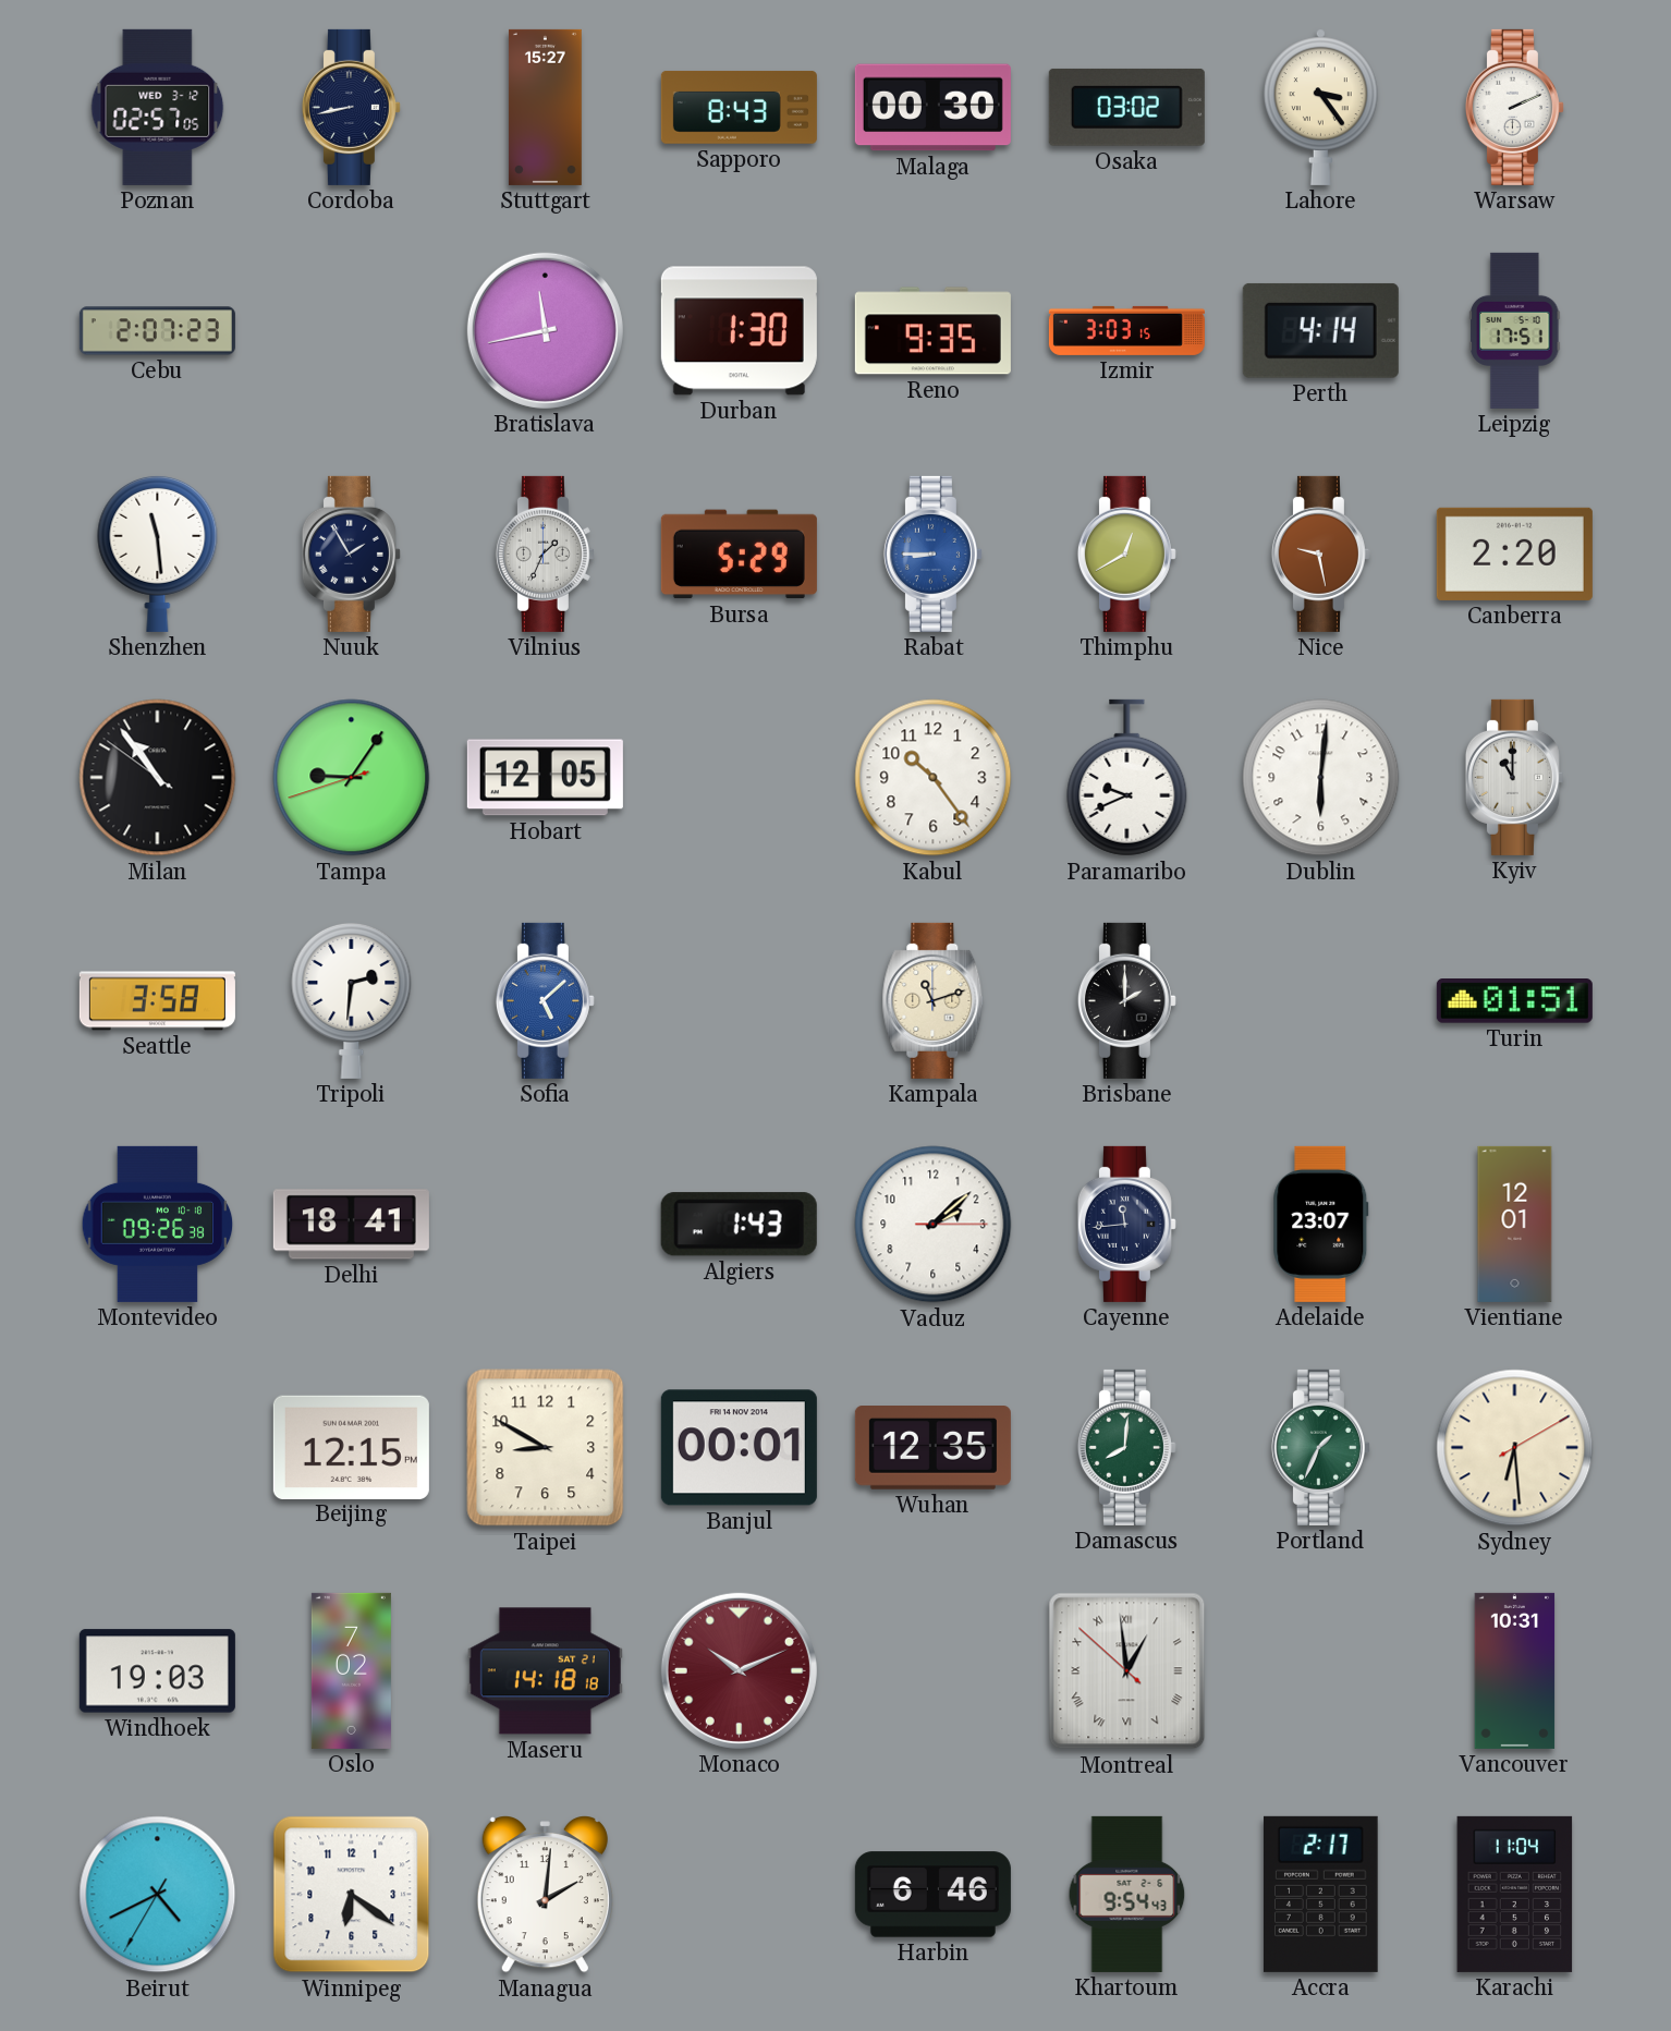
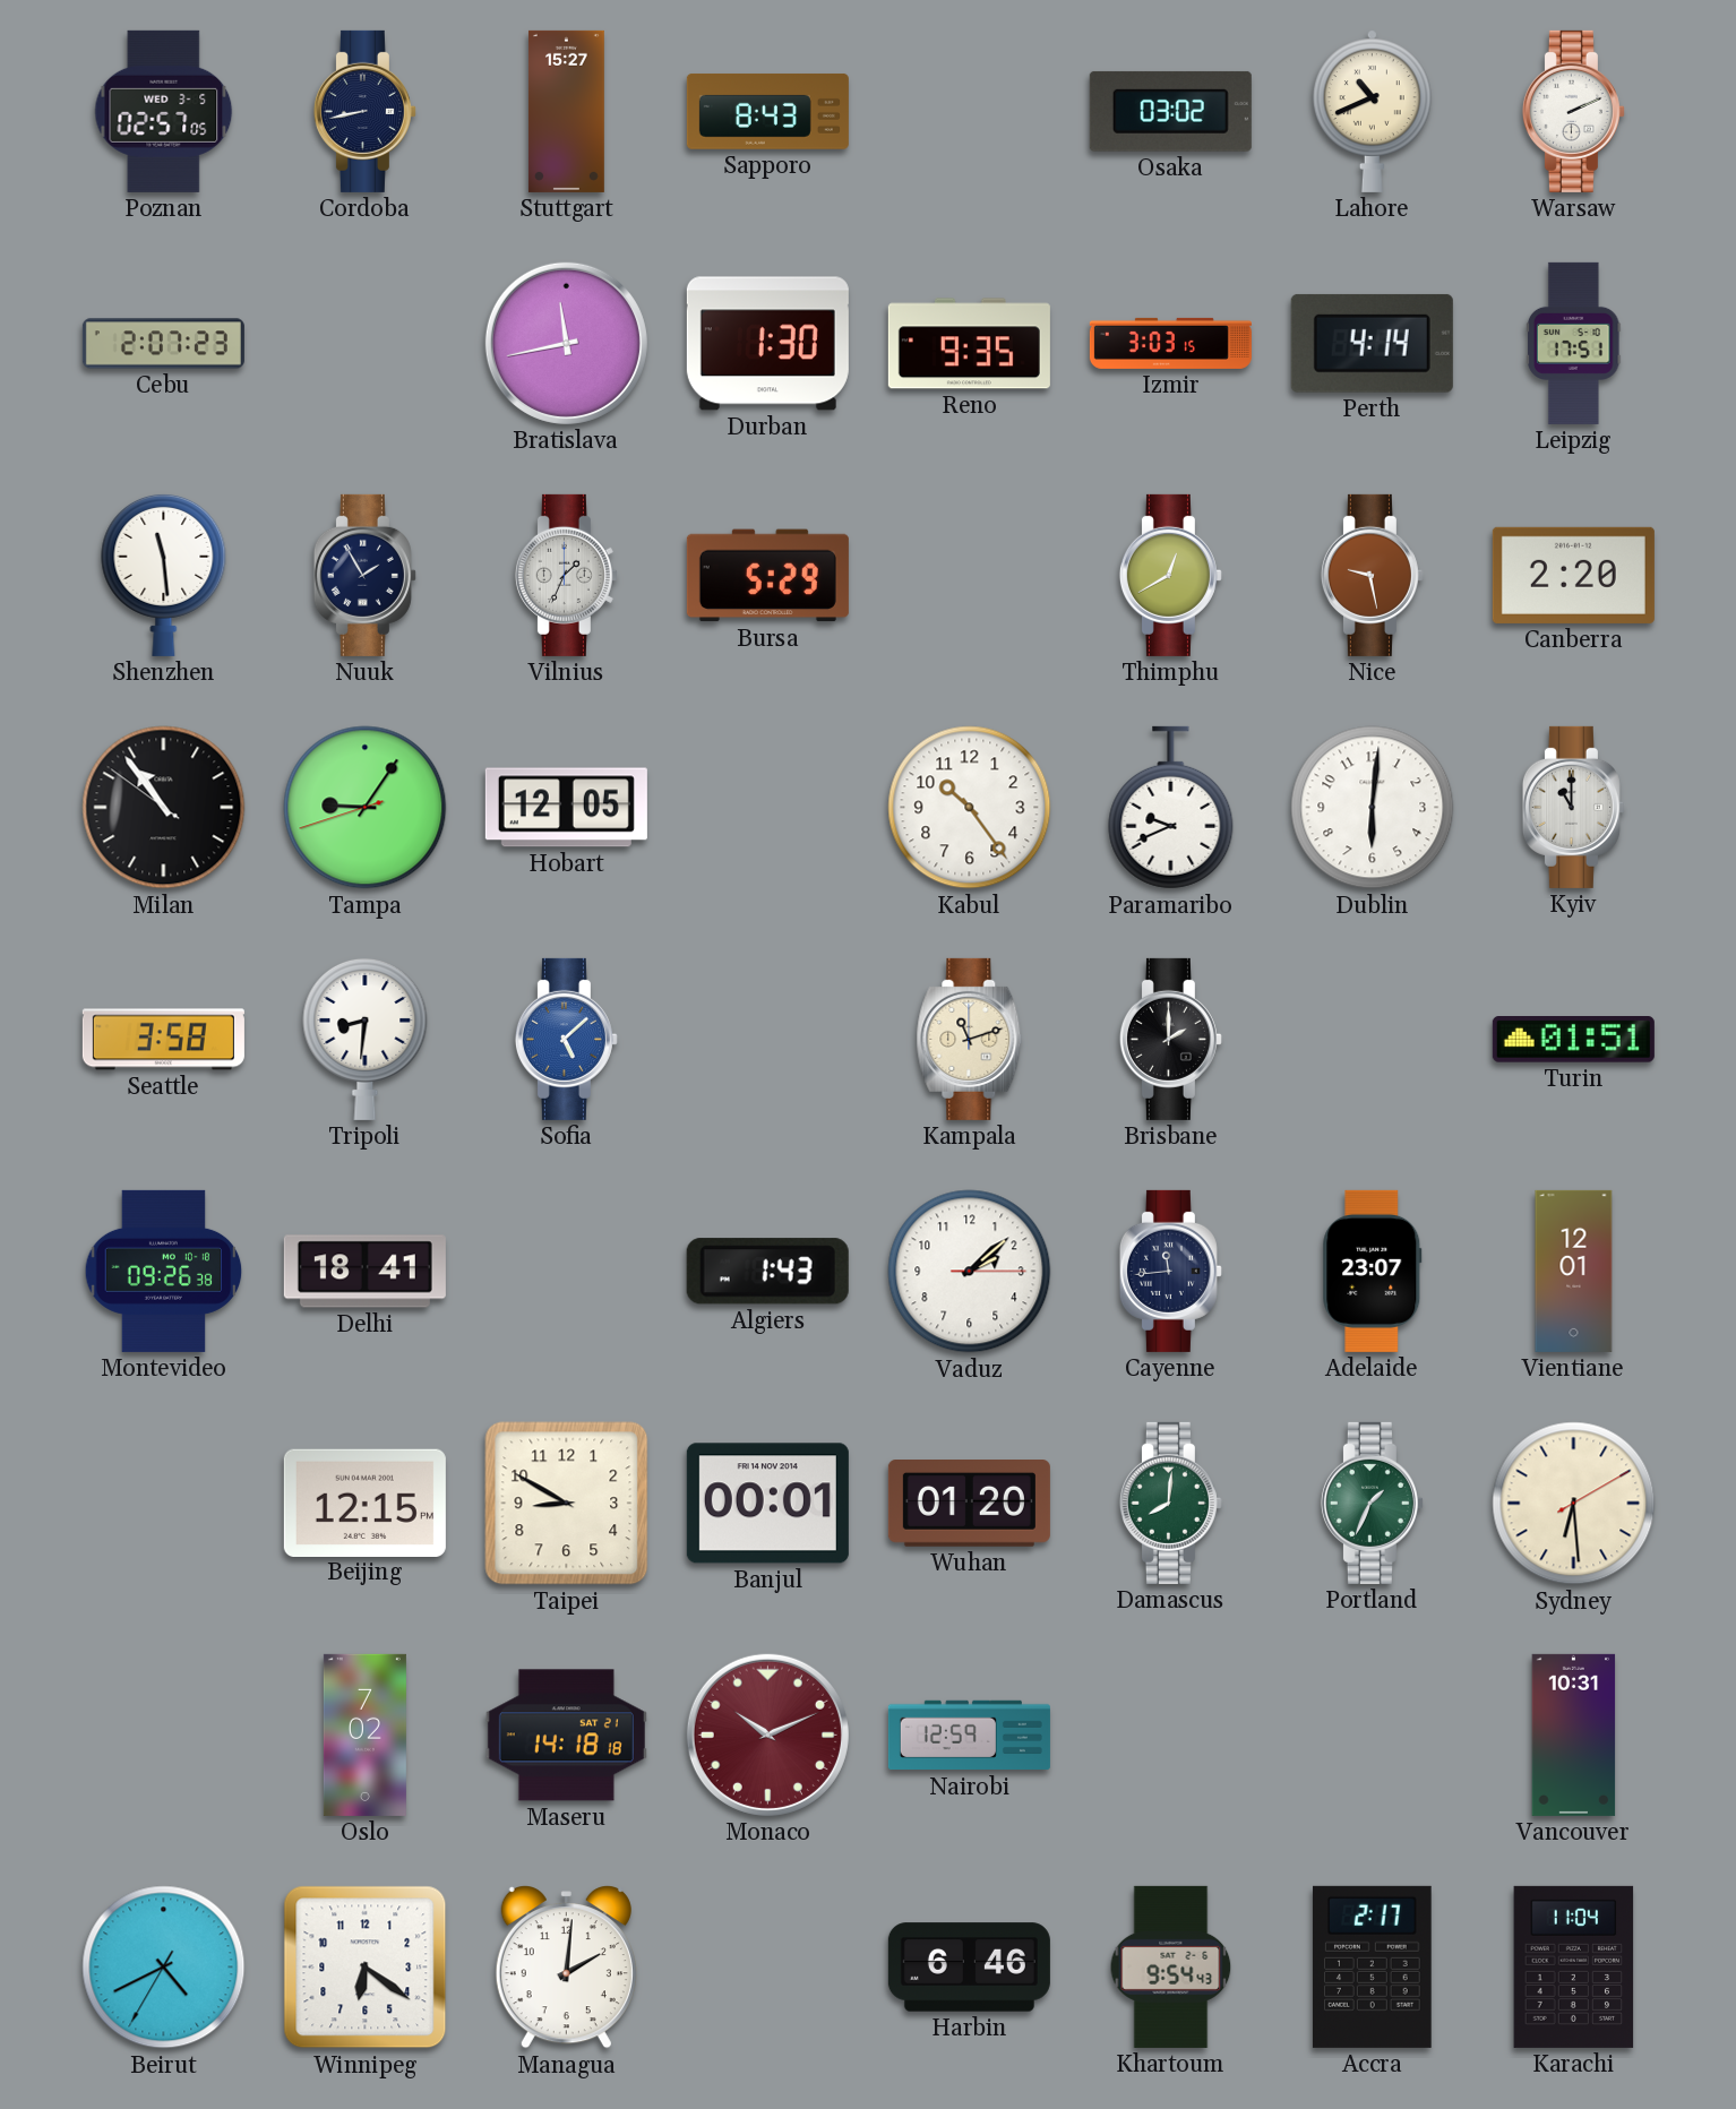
Poznan date: WED 3-12 -> WED 3-5 (164, 111)
Malaga: 00:30 -> none (932, 108)
Lahore: 3:24 -> 10:41 (1372, 111)
Rabat: 8:45 -> none (932, 554)
Tripoli: 2:31 -> 8:31 (366, 1039)
Wuhan: 12:35 -> 01:20 (969, 1504)
Windhoek: 19:03 -> none (157, 1671)
Nairobi: none -> 12:59 (969, 1736)
Montreal: 12:58 -> none (1127, 1671)
